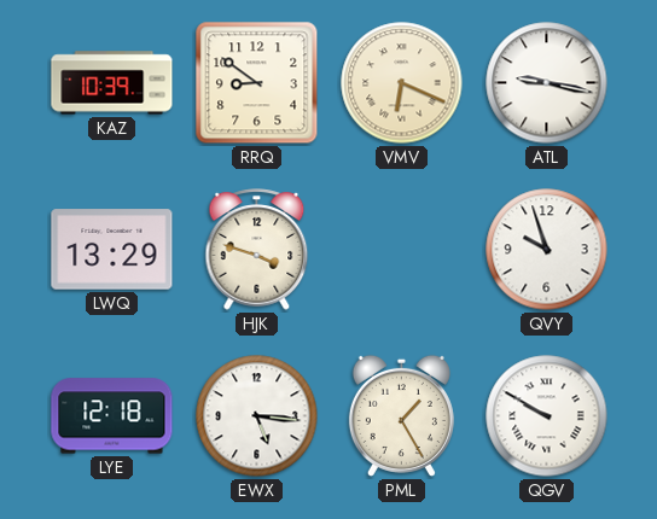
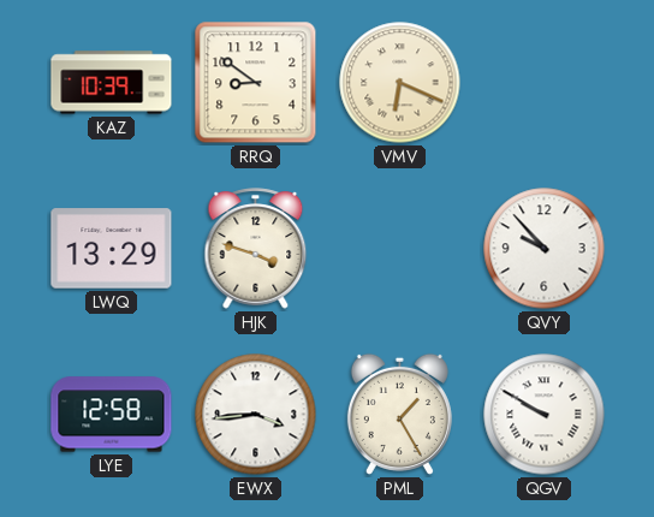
ATL: 9:17 -> none (547, 83)
QVY: 9:57 -> 9:53 (545, 249)
LYE: 12:18 -> 12:58 (112, 415)
EWX: 5:16 -> 3:44 (256, 415)
